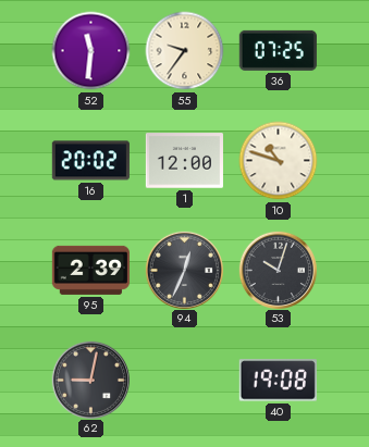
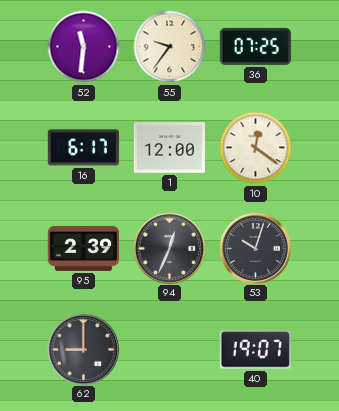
16: 20:02 -> 6:17 (83, 148)
10: 10:48 -> 12:21 (256, 148)
62: 9:02 -> 9:00 (83, 349)
40: 19:08 -> 19:07 (255, 350)
